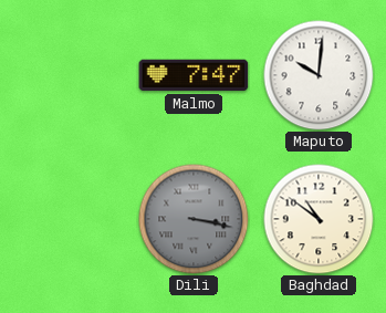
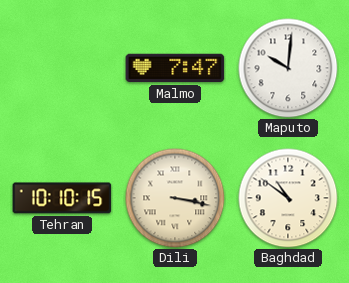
Tehran: none -> 10:10 (62, 198)
Dili dial: grey -> cream (175, 198)
